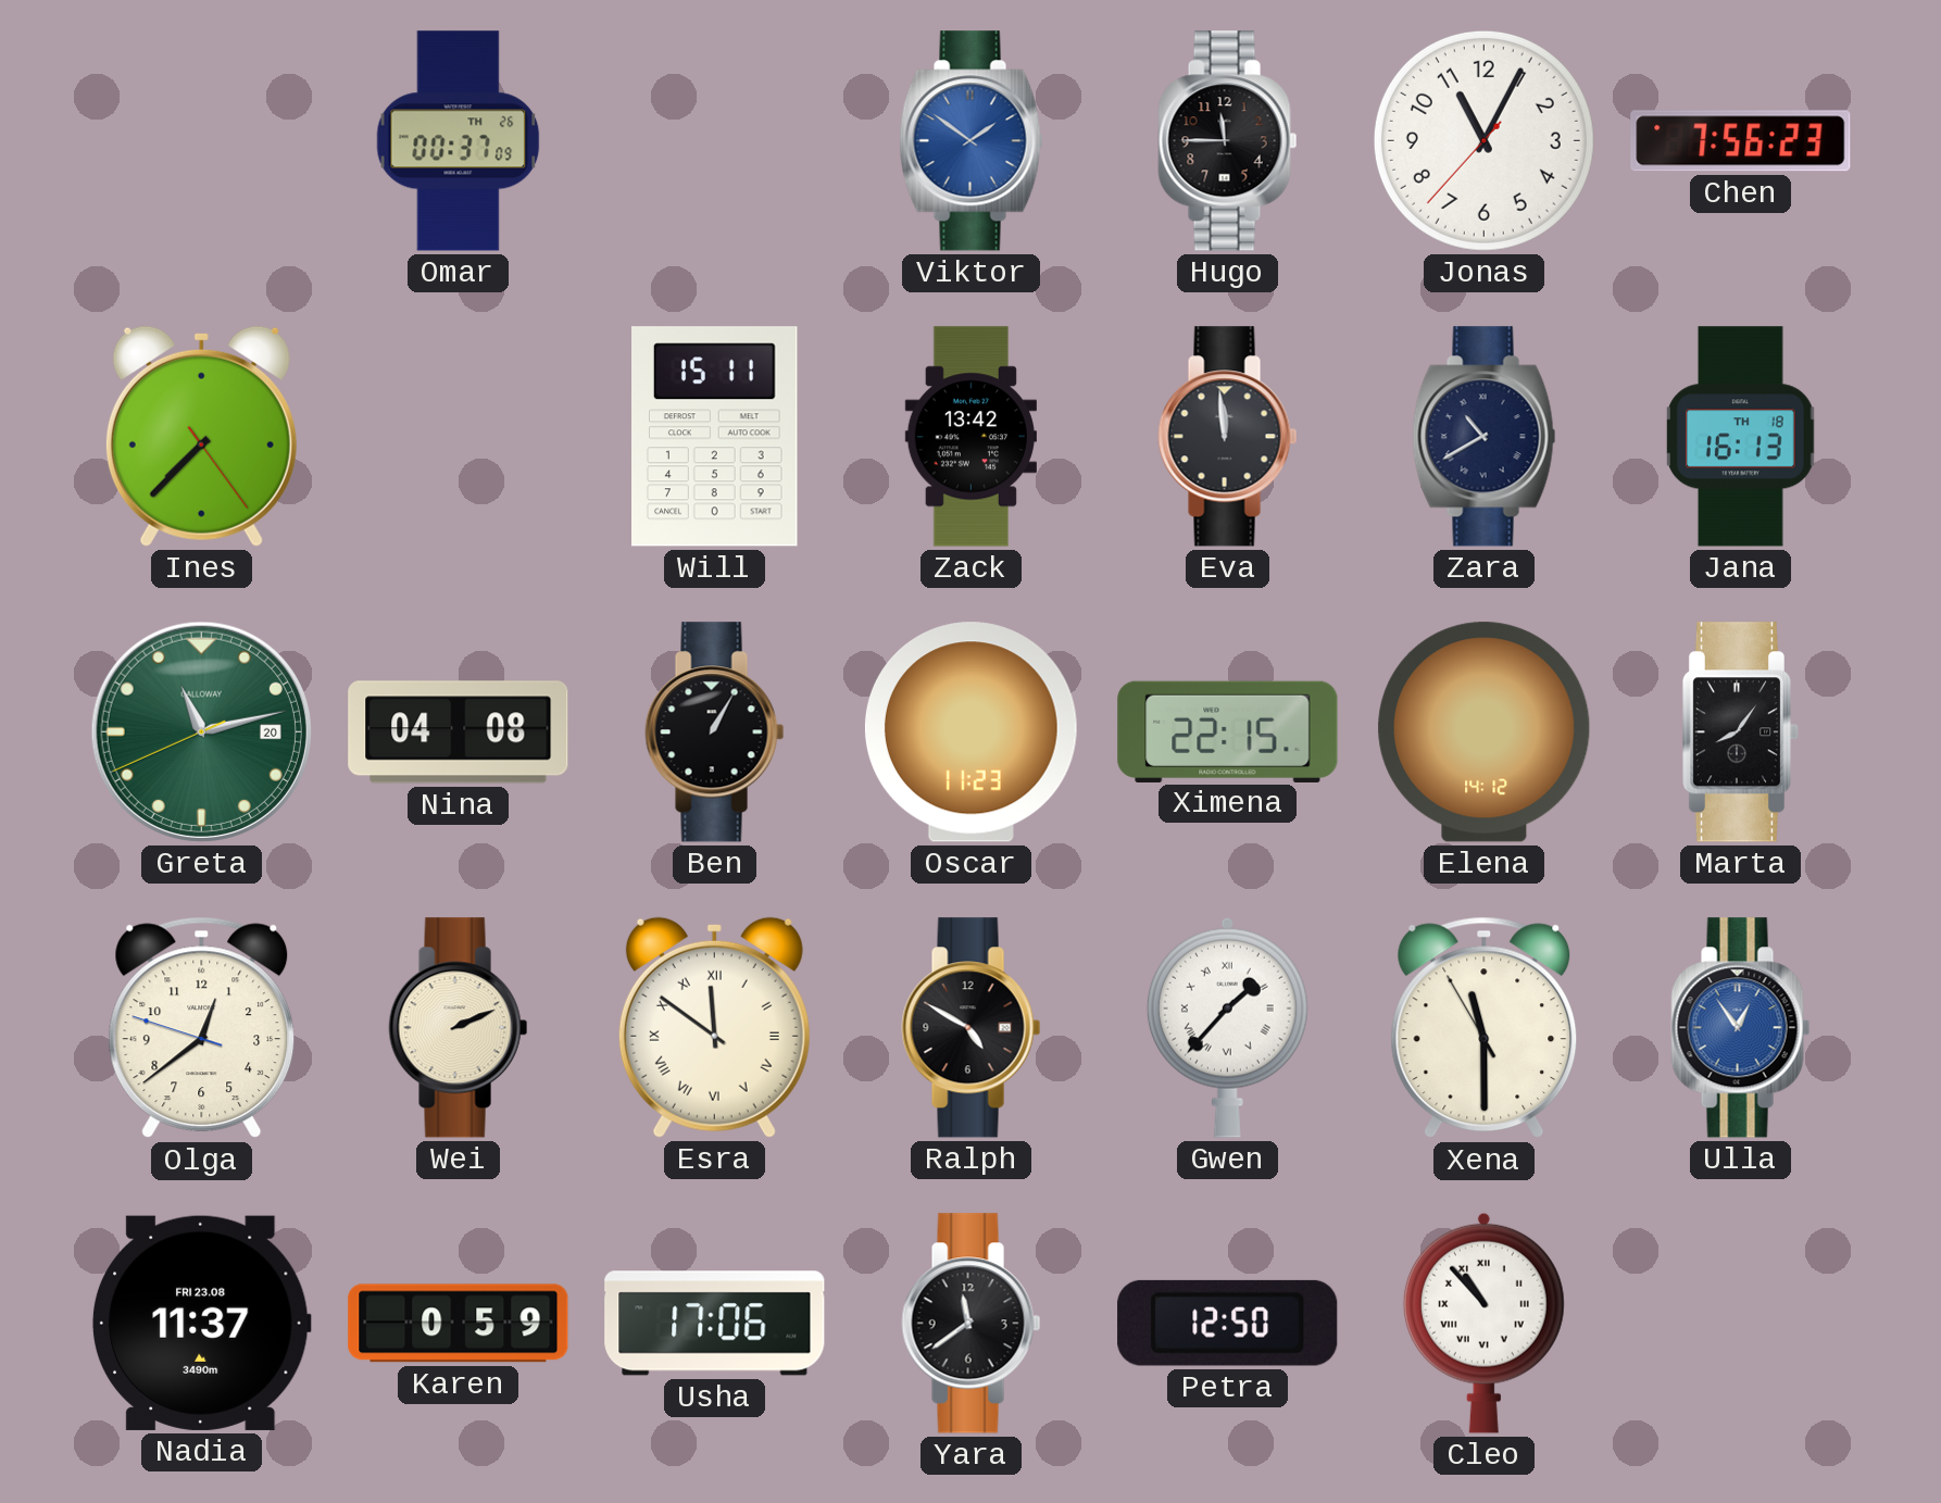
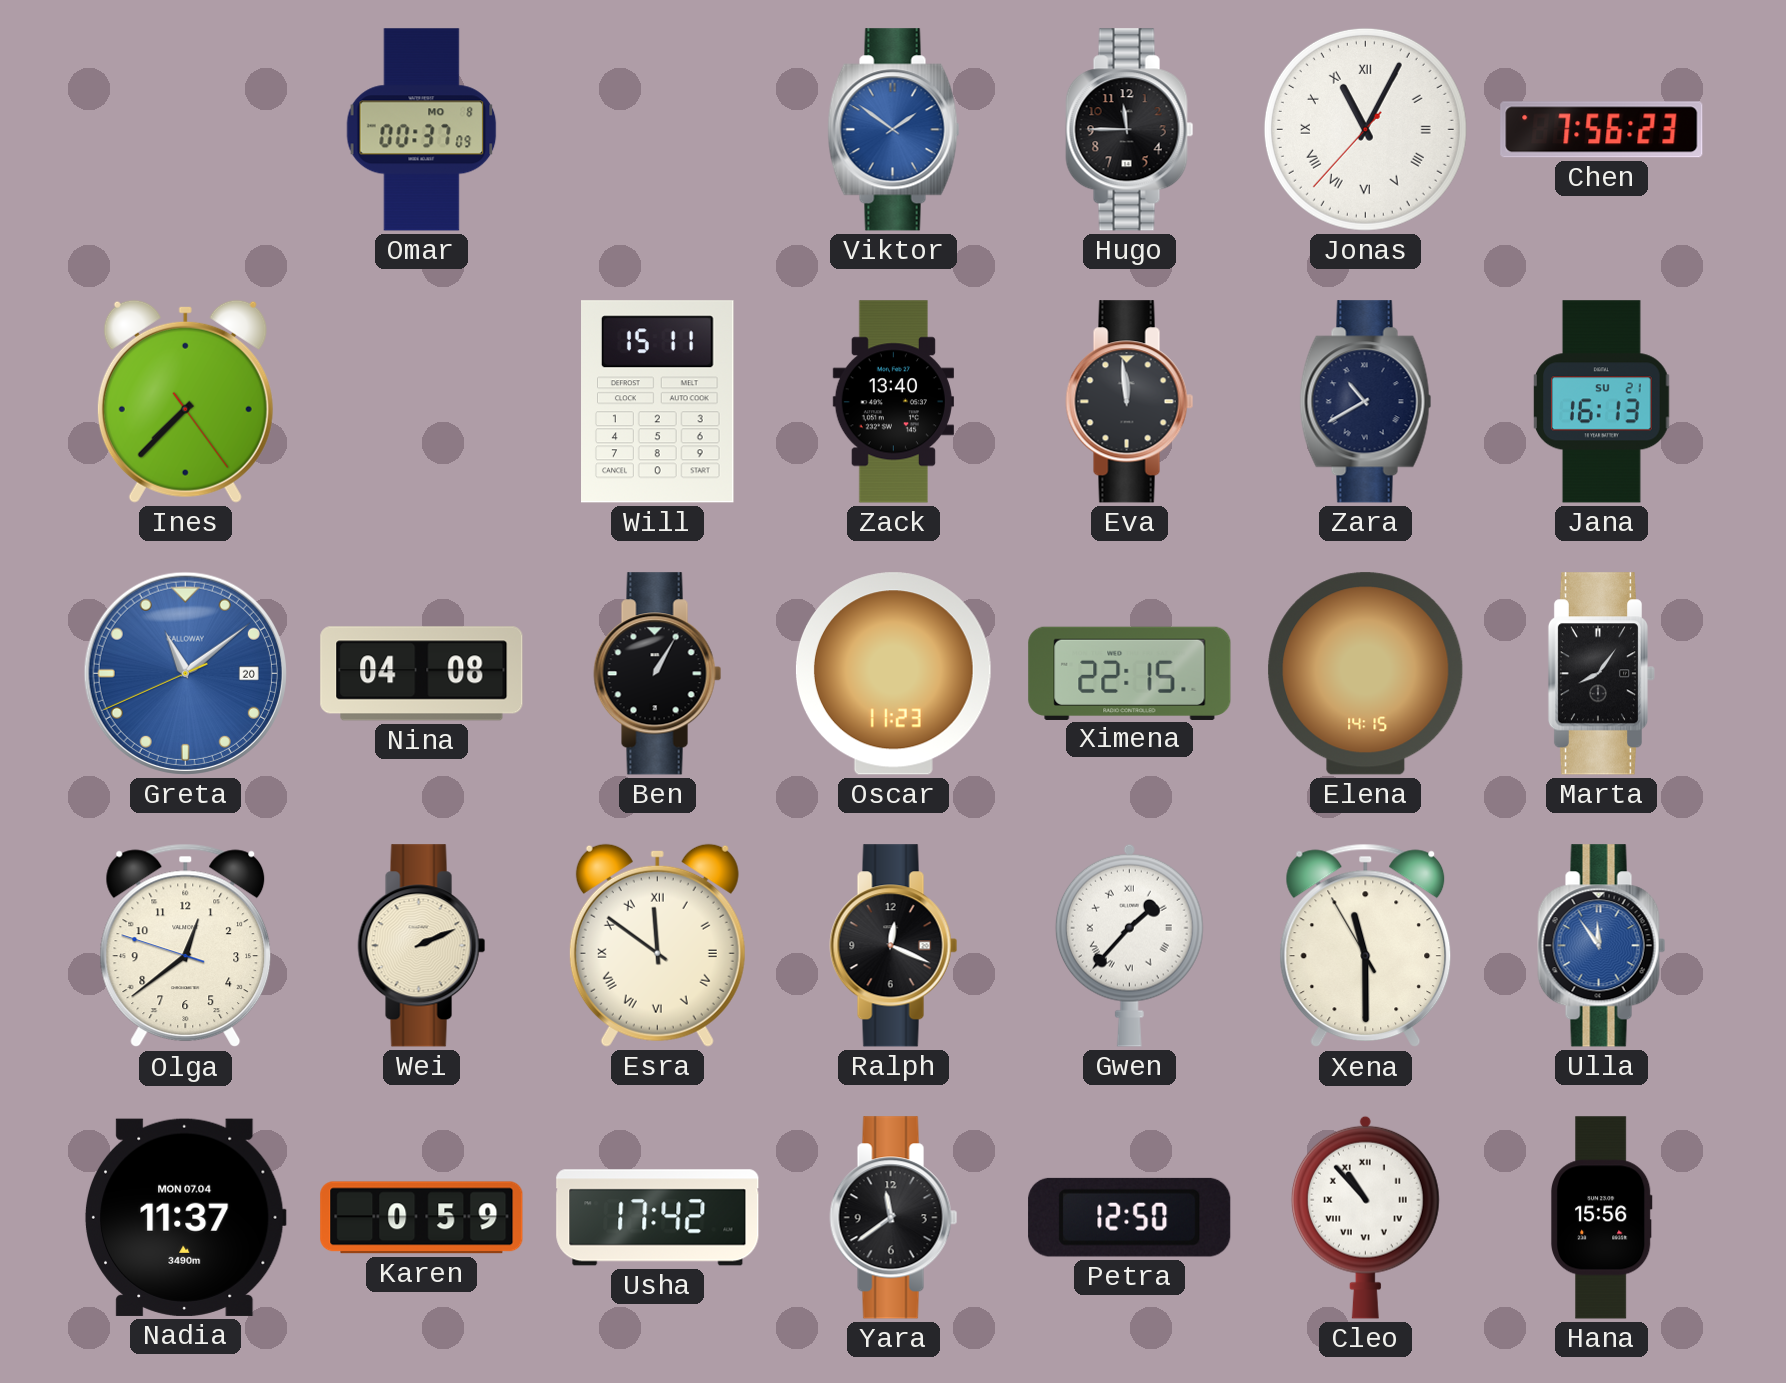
Omar date: TH 26 -> MO 8 (422, 130)
Jonas numerals: Arabic -> Roman (1365, 129)
Zack: 13:42 -> 13:40 (893, 402)
Jana date: TH 18 -> SU 21 (1602, 402)
Greta: 11:12 -> 11:08 (185, 673)
Greta dial: green -> blue (185, 673)
Elena: 14:12 -> 14:15 (1366, 674)
Ralph: 4:50 -> 12:19 (894, 946)
Ulla: 12:54 -> 11:54 (1602, 946)
Nadia date: FRI 23.08 -> MON 07.04 (185, 1217)
Usha: 17:06 -> 17:42 (658, 1218)
Hana: none -> 15:56 (1601, 1218)
